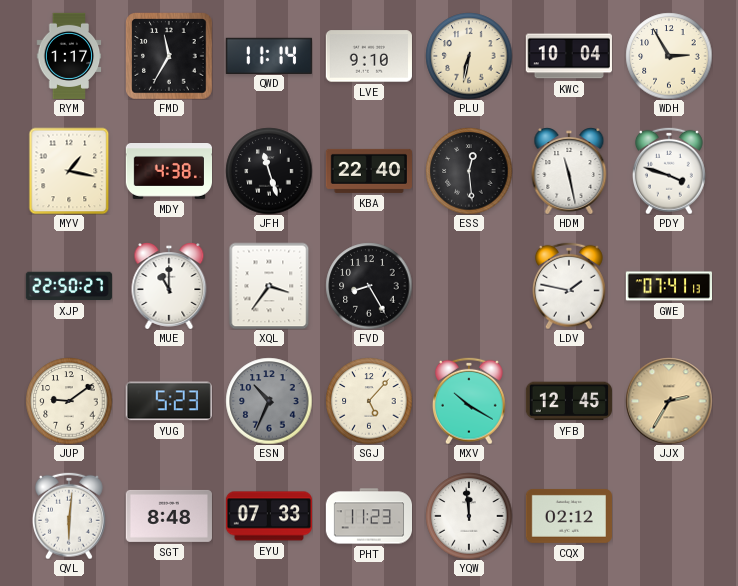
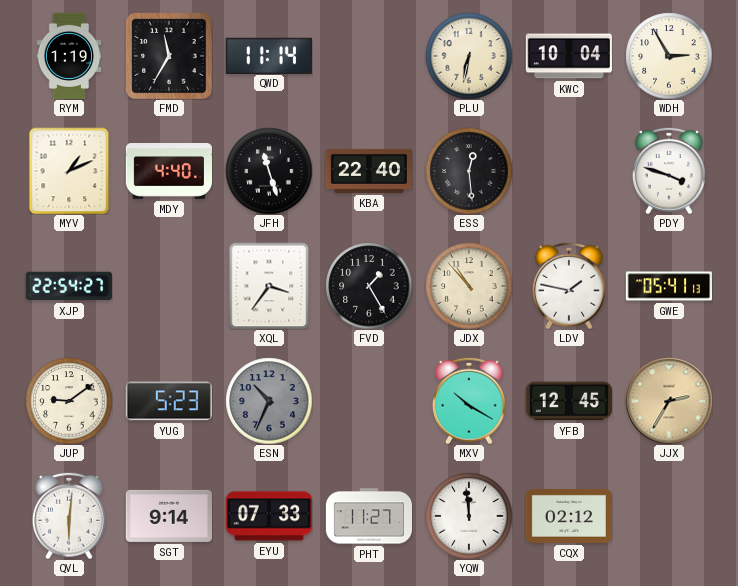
RYM: 1:17 -> 1:19 (69, 55)
LVE: 9:10 -> none (369, 56)
MYV: 1:17 -> 1:11 (69, 171)
MDY: 4:38 -> 4:40 (168, 172)
HDM: 11:28 -> none (569, 171)
XJP: 22:50 -> 22:54 (69, 286)
MUE: 11:00 -> none (169, 286)
FVD: 8:25 -> 1:25 (369, 286)
JDX: none -> 10:53 (469, 286)
GWE: 07:41 -> 05:41 (668, 286)
SGJ: 5:07 -> none (369, 401)
SGT: 8:48 -> 9:14 (169, 516)
PHT: 11:23 -> 11:27 (368, 516)
